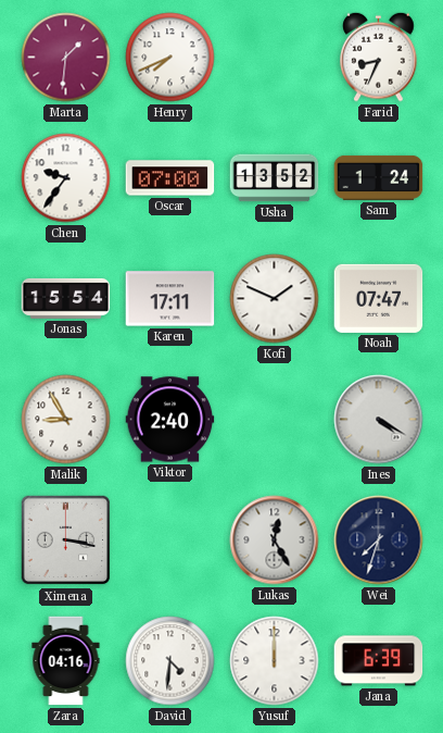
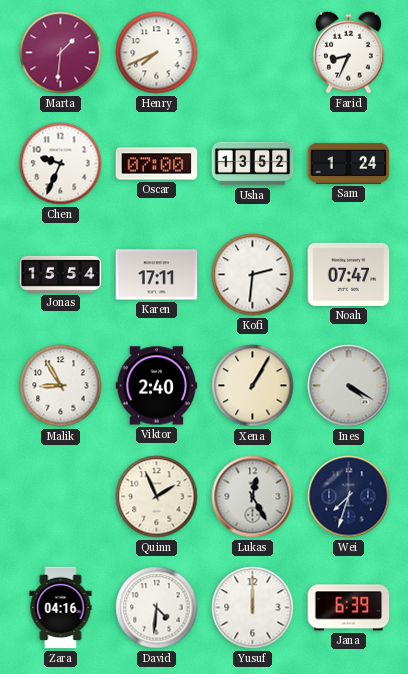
Chen: 9:36 -> 9:34 (61, 164)
Kofi: 1:49 -> 2:31 (253, 275)
Xena: none -> 1:05 (253, 386)
Ximena: 3:17 -> none (66, 541)
Quinn: none -> 1:56 (157, 497)
